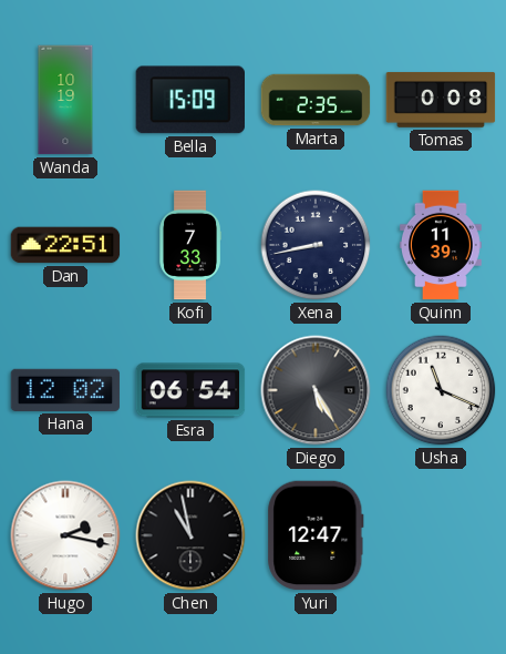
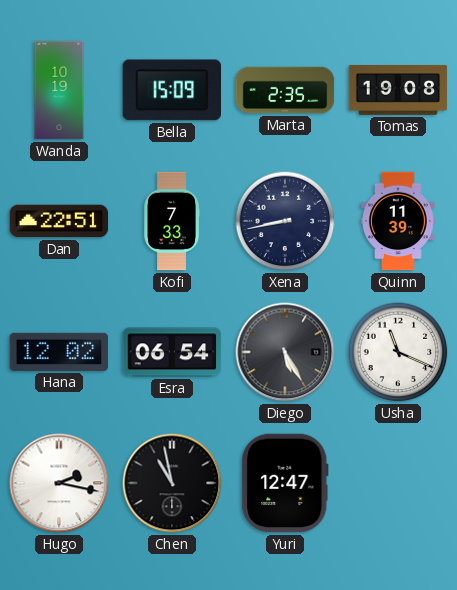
Tomas: 0:08 -> 19:08 (398, 90)
